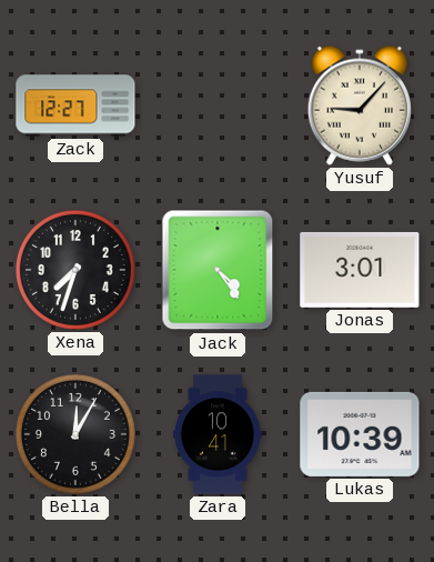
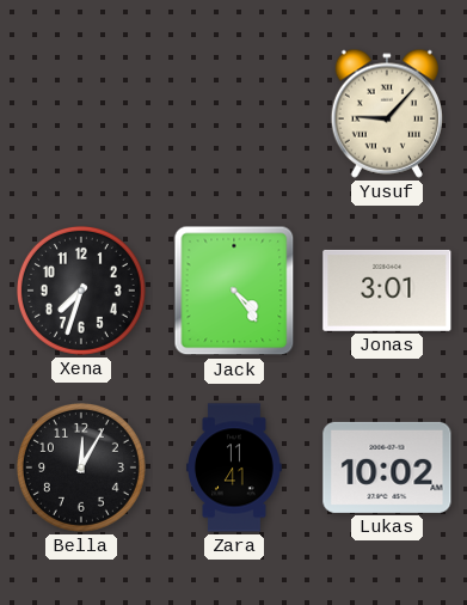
Zack: 12:27 -> none (75, 106)
Zara: 10:41 -> 11:41 (235, 467)
Lukas: 10:39 -> 10:02 (387, 467)
